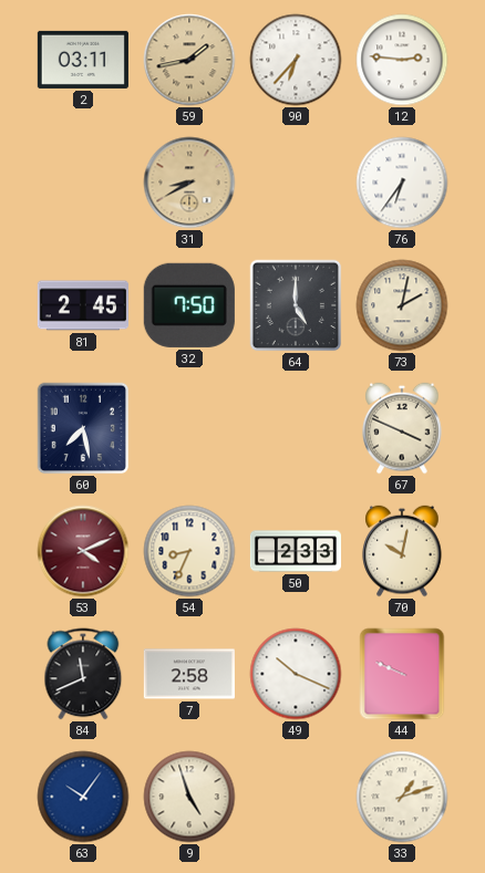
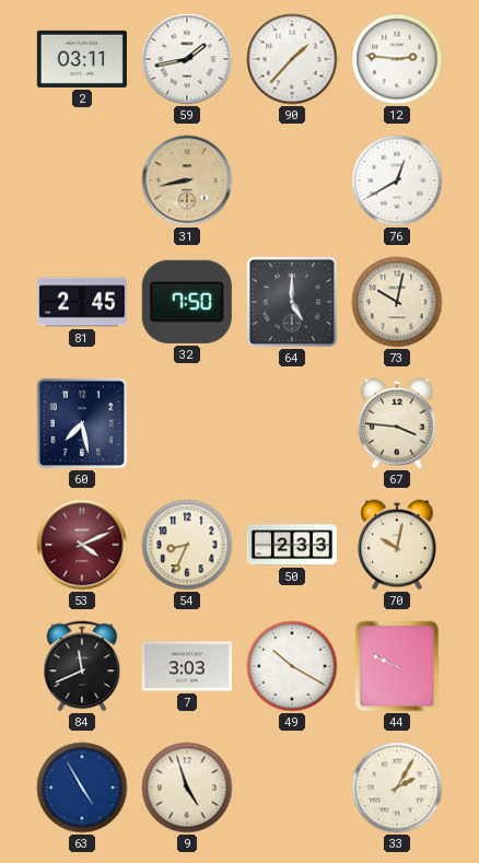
59 dial: champagne -> white (187, 59)
90: 6:37 -> 1:37 (292, 59)
31: 8:40 -> 8:43 (187, 180)
76: 6:36 -> 12:40 (397, 180)
73: 2:02 -> 10:02 (397, 302)
67: 3:49 -> 3:46 (397, 423)
7: 2:58 -> 3:03 (187, 666)
49: 10:19 -> 10:20 (292, 666)
63: 10:06 -> 4:55 (82, 788)
33: 1:12 -> 2:05 (397, 788)
